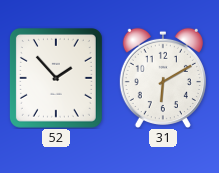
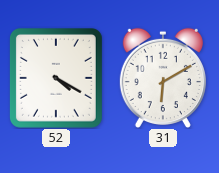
52: 1:53 -> 4:20 (56, 78)
